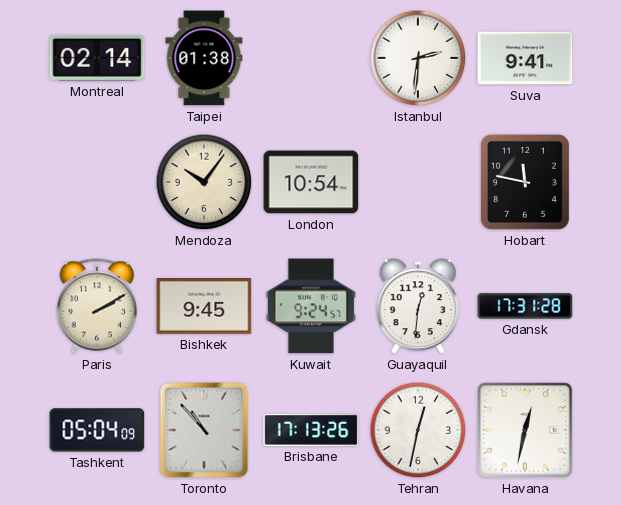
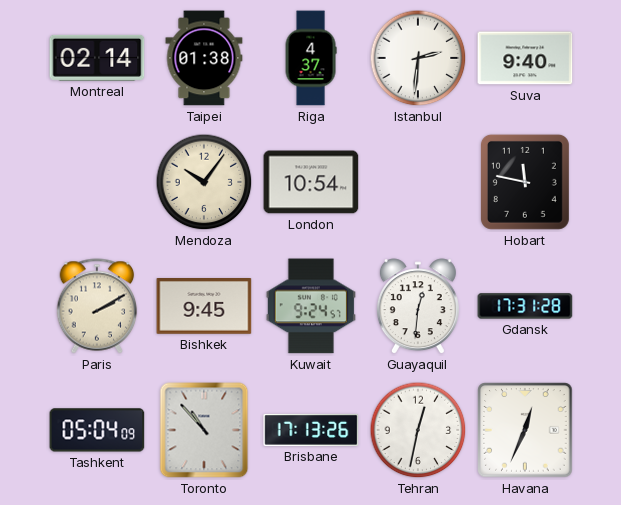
Riga: none -> 4:37 (311, 58)
Suva: 9:41 -> 9:40 (525, 58)
Havana: 12:32 -> 12:34 (525, 430)
